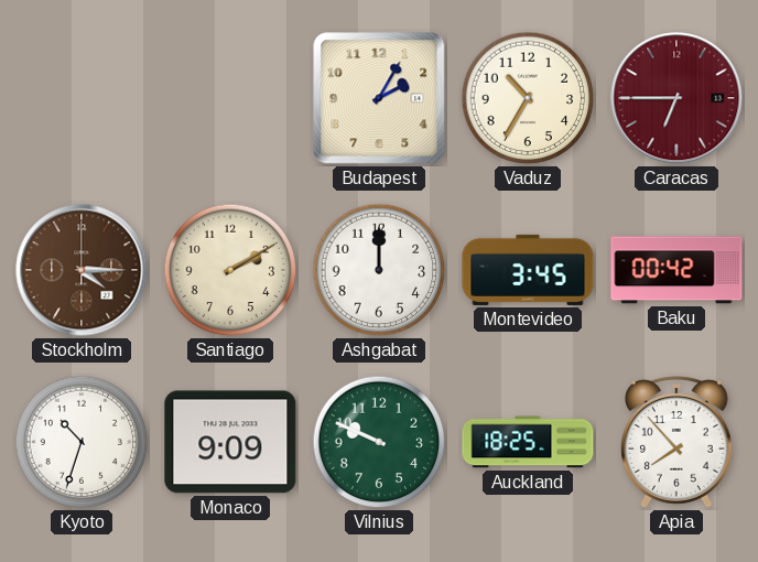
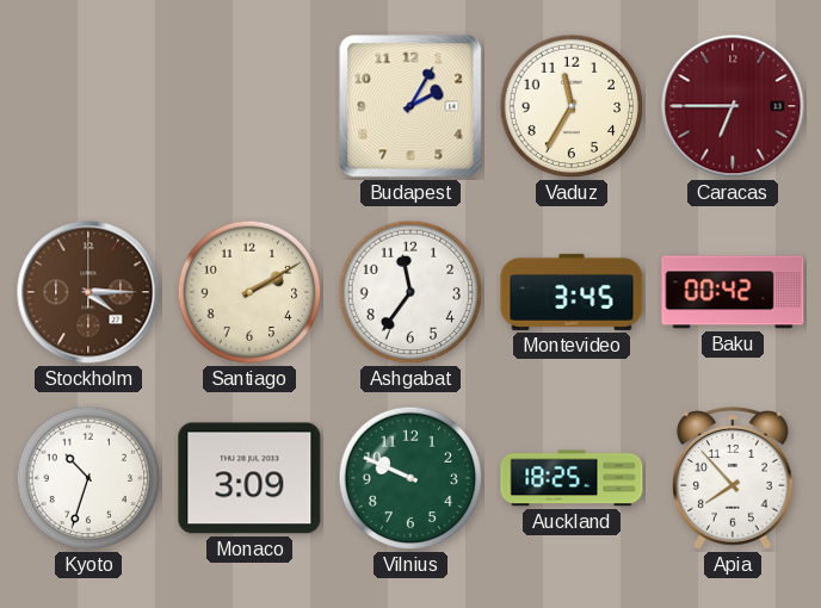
Vaduz: 10:35 -> 11:35 (572, 106)
Ashgabat: 12:00 -> 11:36 (410, 292)
Monaco: 9:09 -> 3:09 (249, 478)
